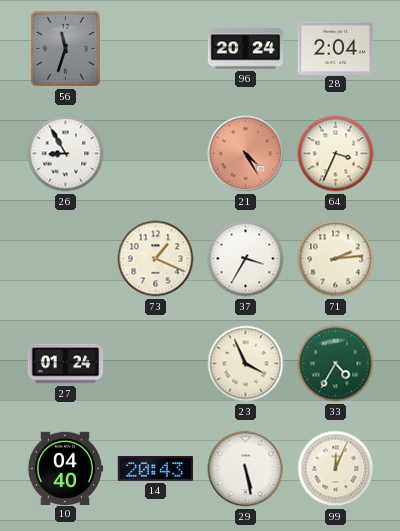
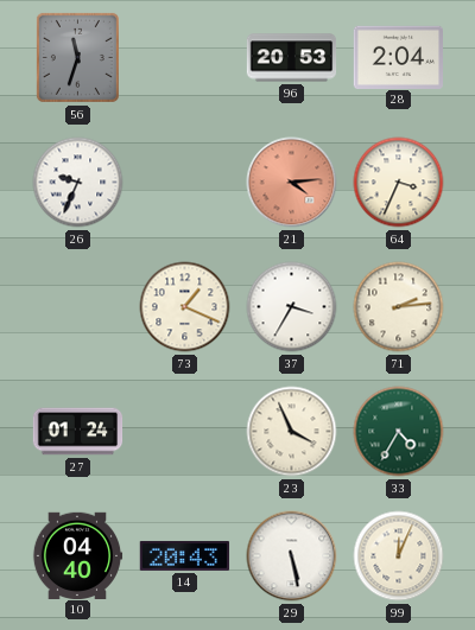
96: 20:24 -> 20:53 (292, 58)
26: 8:55 -> 9:34 (78, 183)
21: 4:25 -> 4:14 (292, 183)
